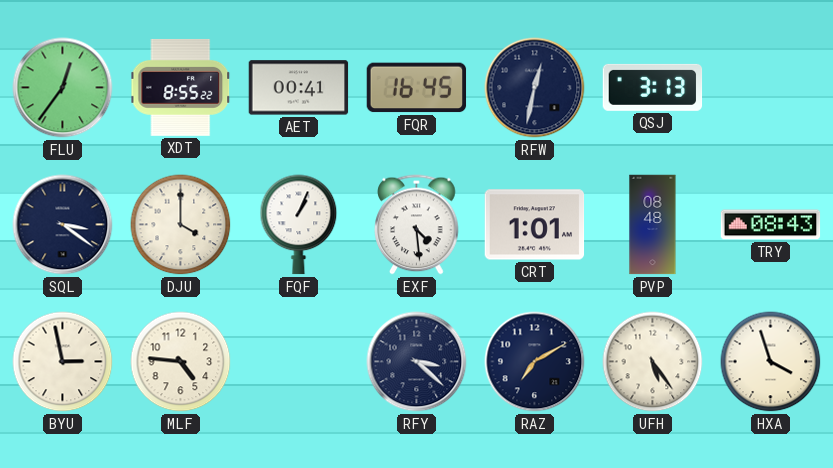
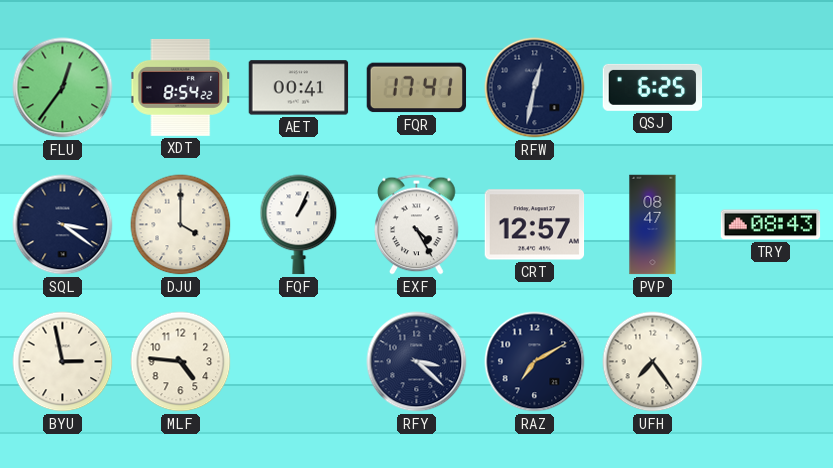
XDT: 8:55 -> 8:54 (181, 87)
FQR: 16:45 -> 17:41 (417, 88)
QSJ: 3:13 -> 6:25 (653, 87)
EXF: 4:29 -> 4:25 (417, 225)
CRT: 1:01 -> 12:57 (535, 225)
PVP: 08:48 -> 08:47 (653, 225)
UFH: 5:24 -> 7:24 (653, 362)
HXA: 3:57 -> none (771, 362)
